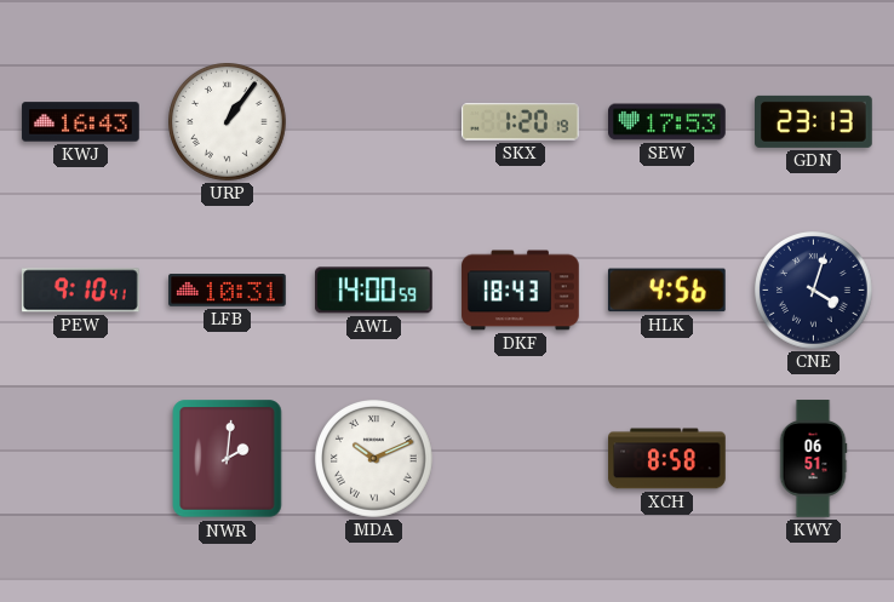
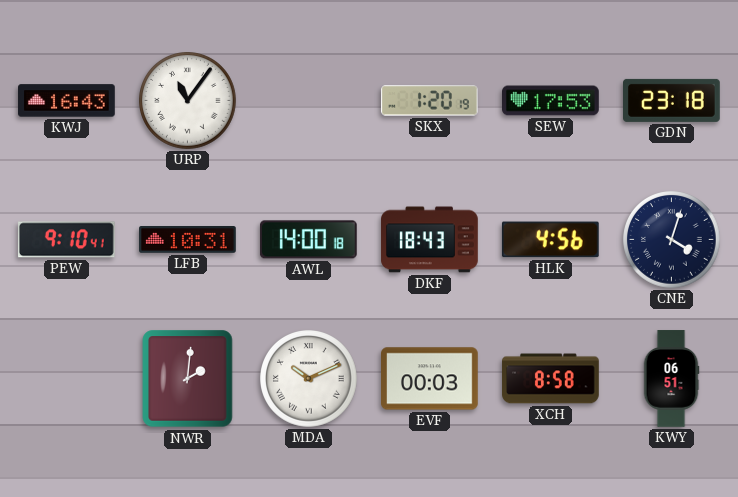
URP: 1:06 -> 11:06 (188, 101)
GDN: 23:13 -> 23:18 (672, 100)
AWL: 14:00:59 -> 14:00:18 (308, 240)
EVF: none -> 00:03 (430, 379)
